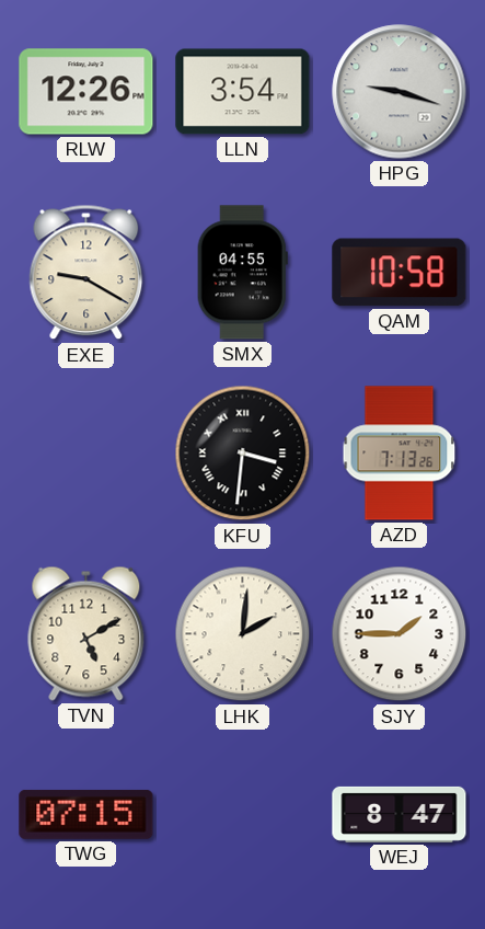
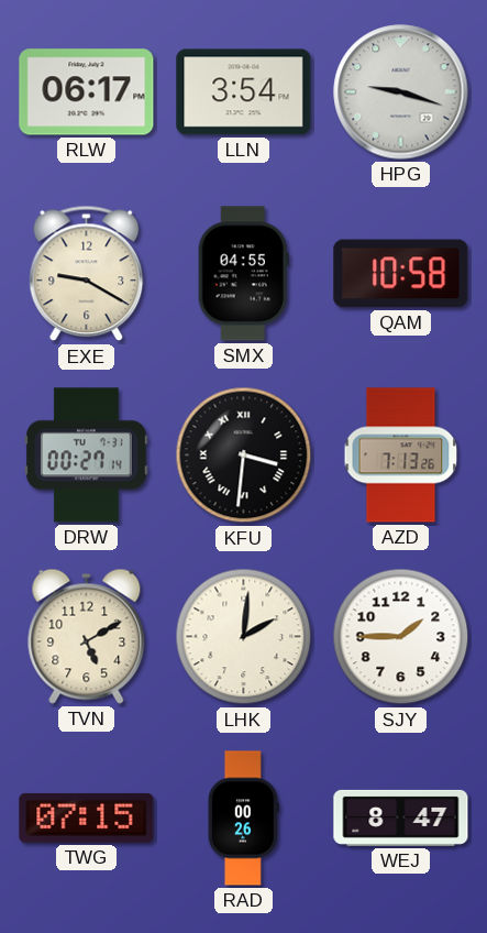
RLW: 12:26 -> 06:17 (87, 92)
DRW: none -> 00:27 (86, 455)
RAD: none -> 00:26 (243, 819)
